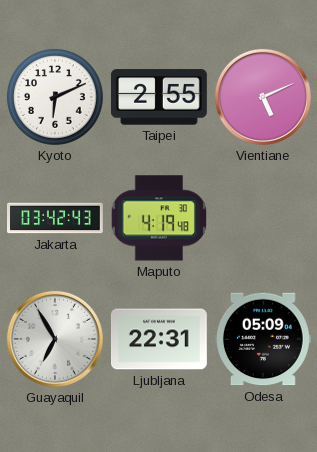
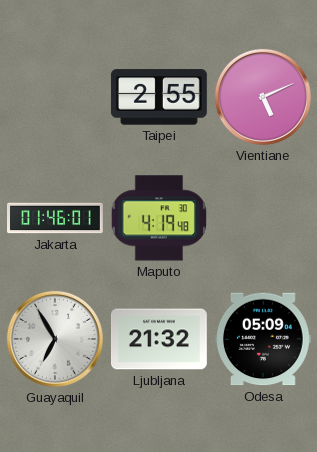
Kyoto: 6:11 -> none (56, 98)
Jakarta: 03:42 -> 01:46 (56, 218)
Ljubljana: 22:31 -> 21:32 (159, 339)
